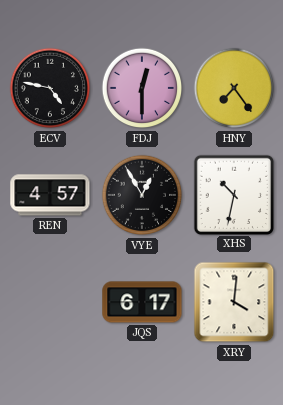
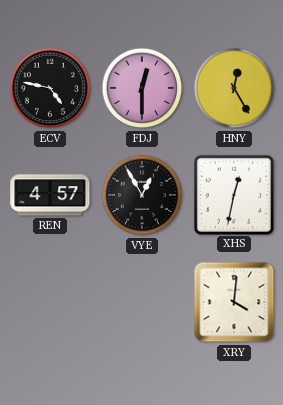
HNY: 7:24 -> 12:25 (234, 88)
XHS: 10:32 -> 12:32 (233, 194)
JQS: 6:17 -> none (142, 302)
